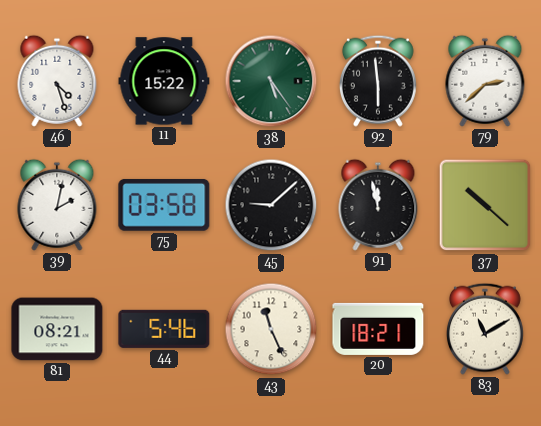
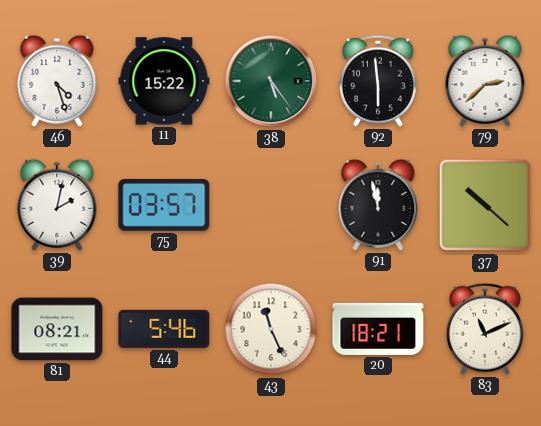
75: 03:58 -> 03:57 (164, 205)
45: 9:08 -> none (271, 205)
83: 11:10 -> 11:11 (485, 329)
